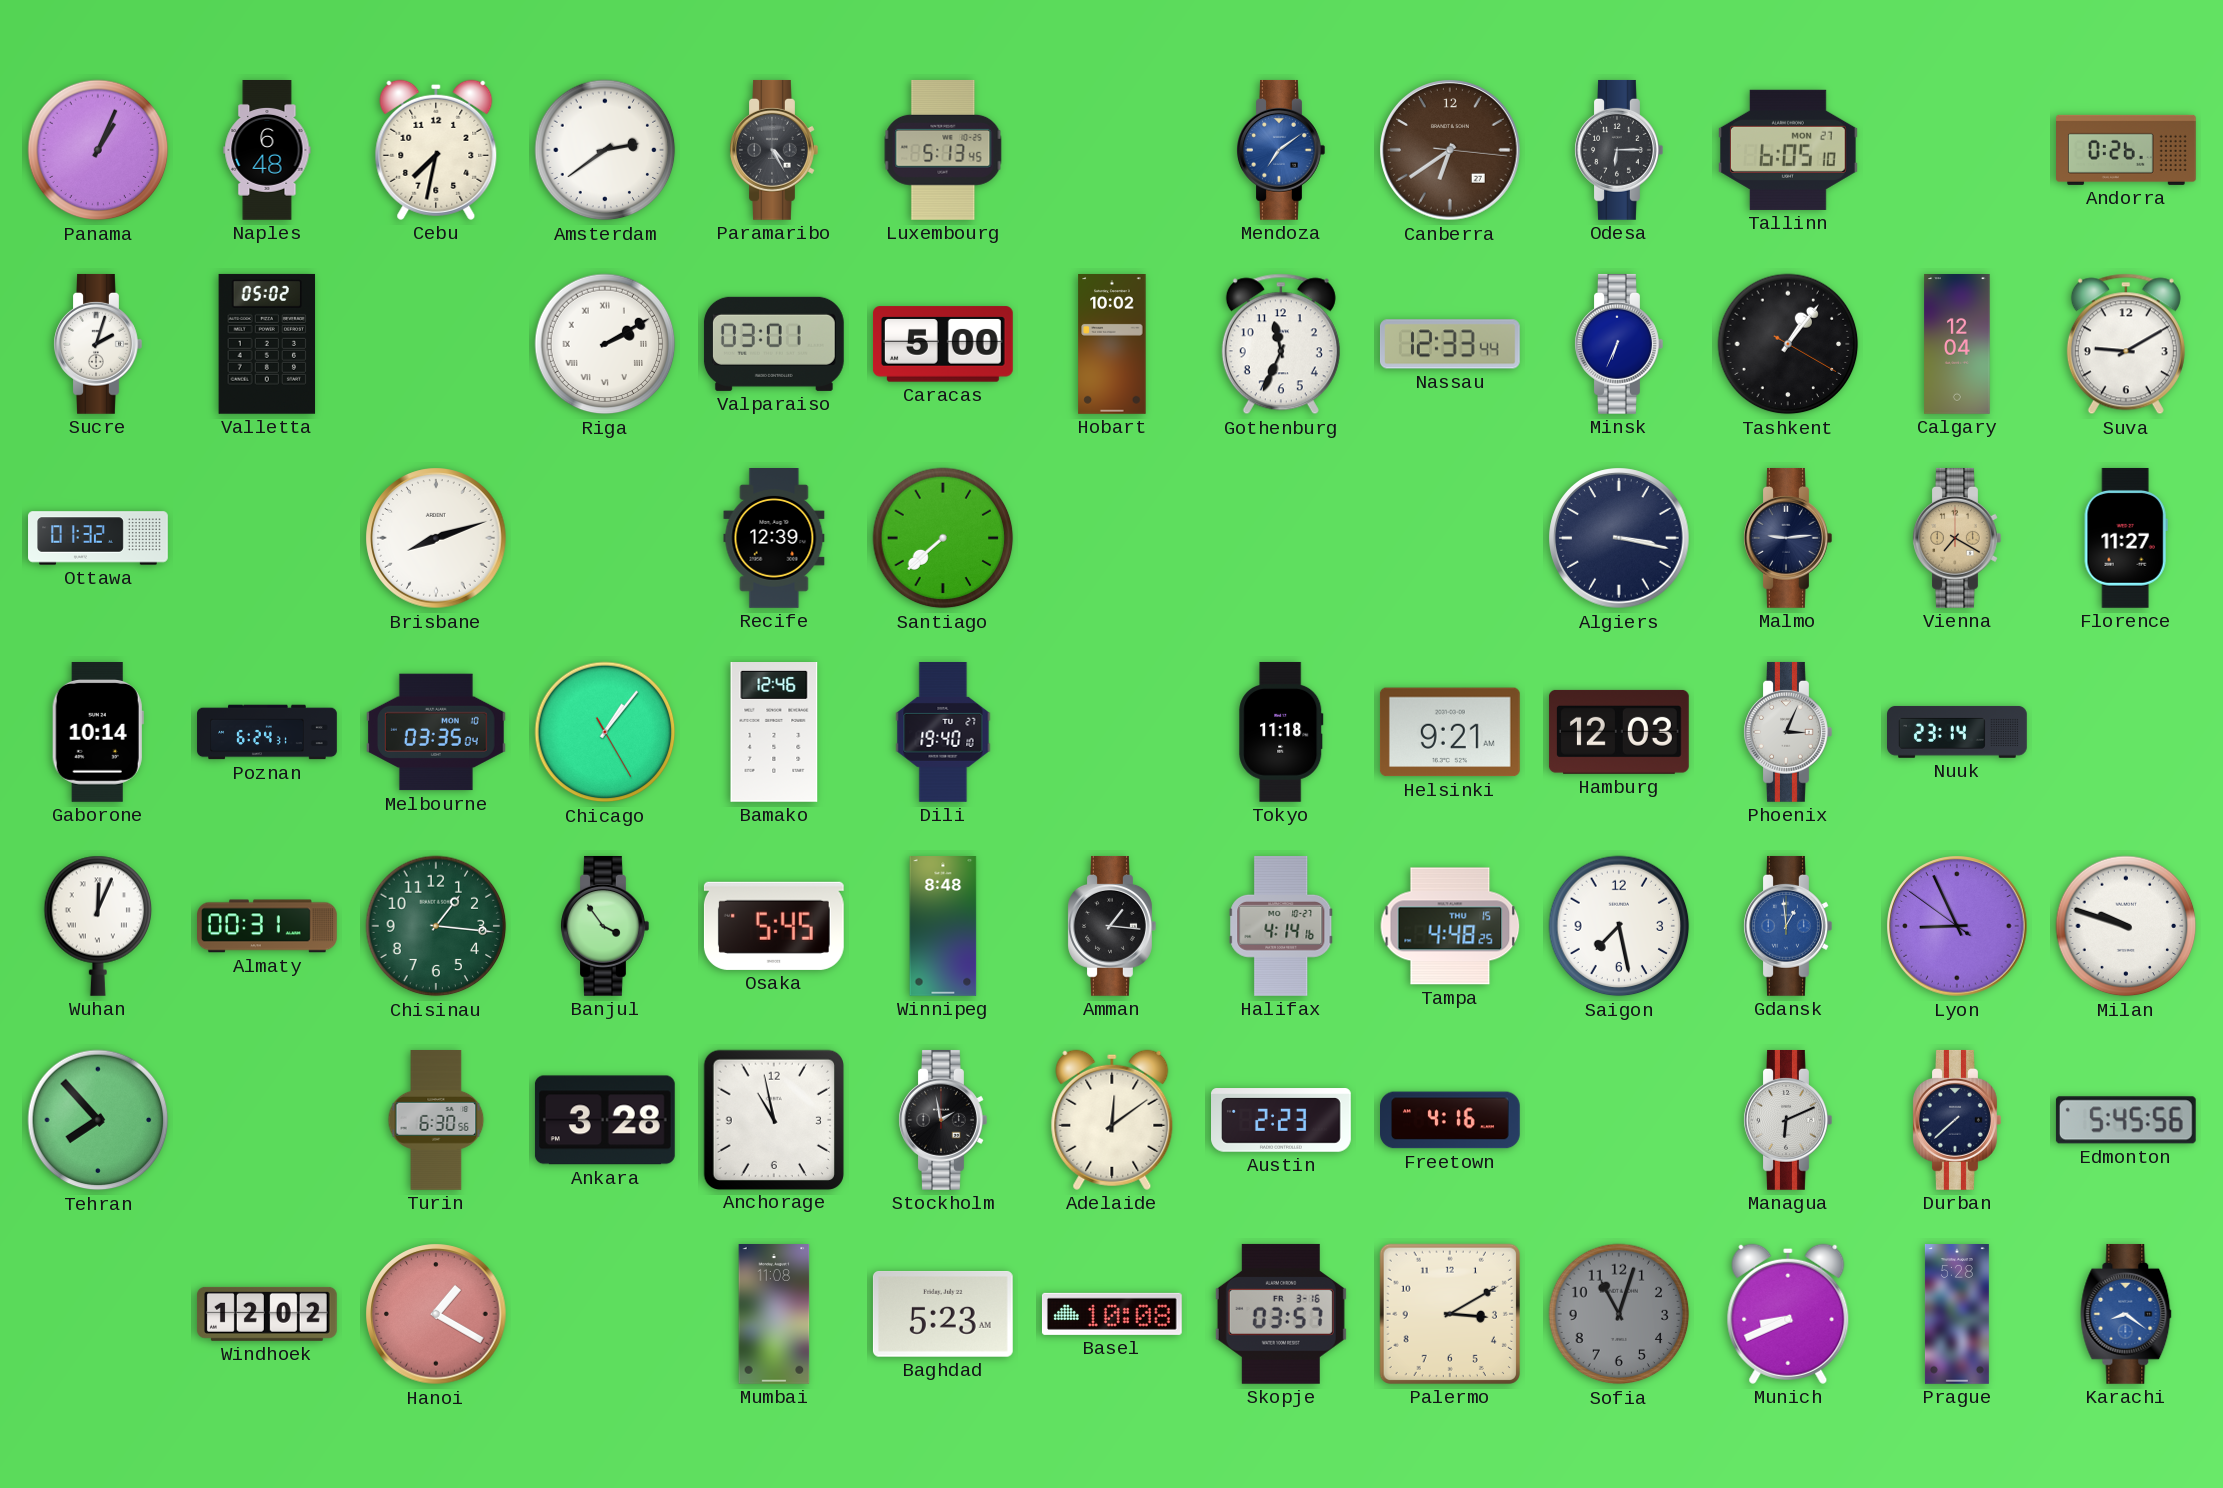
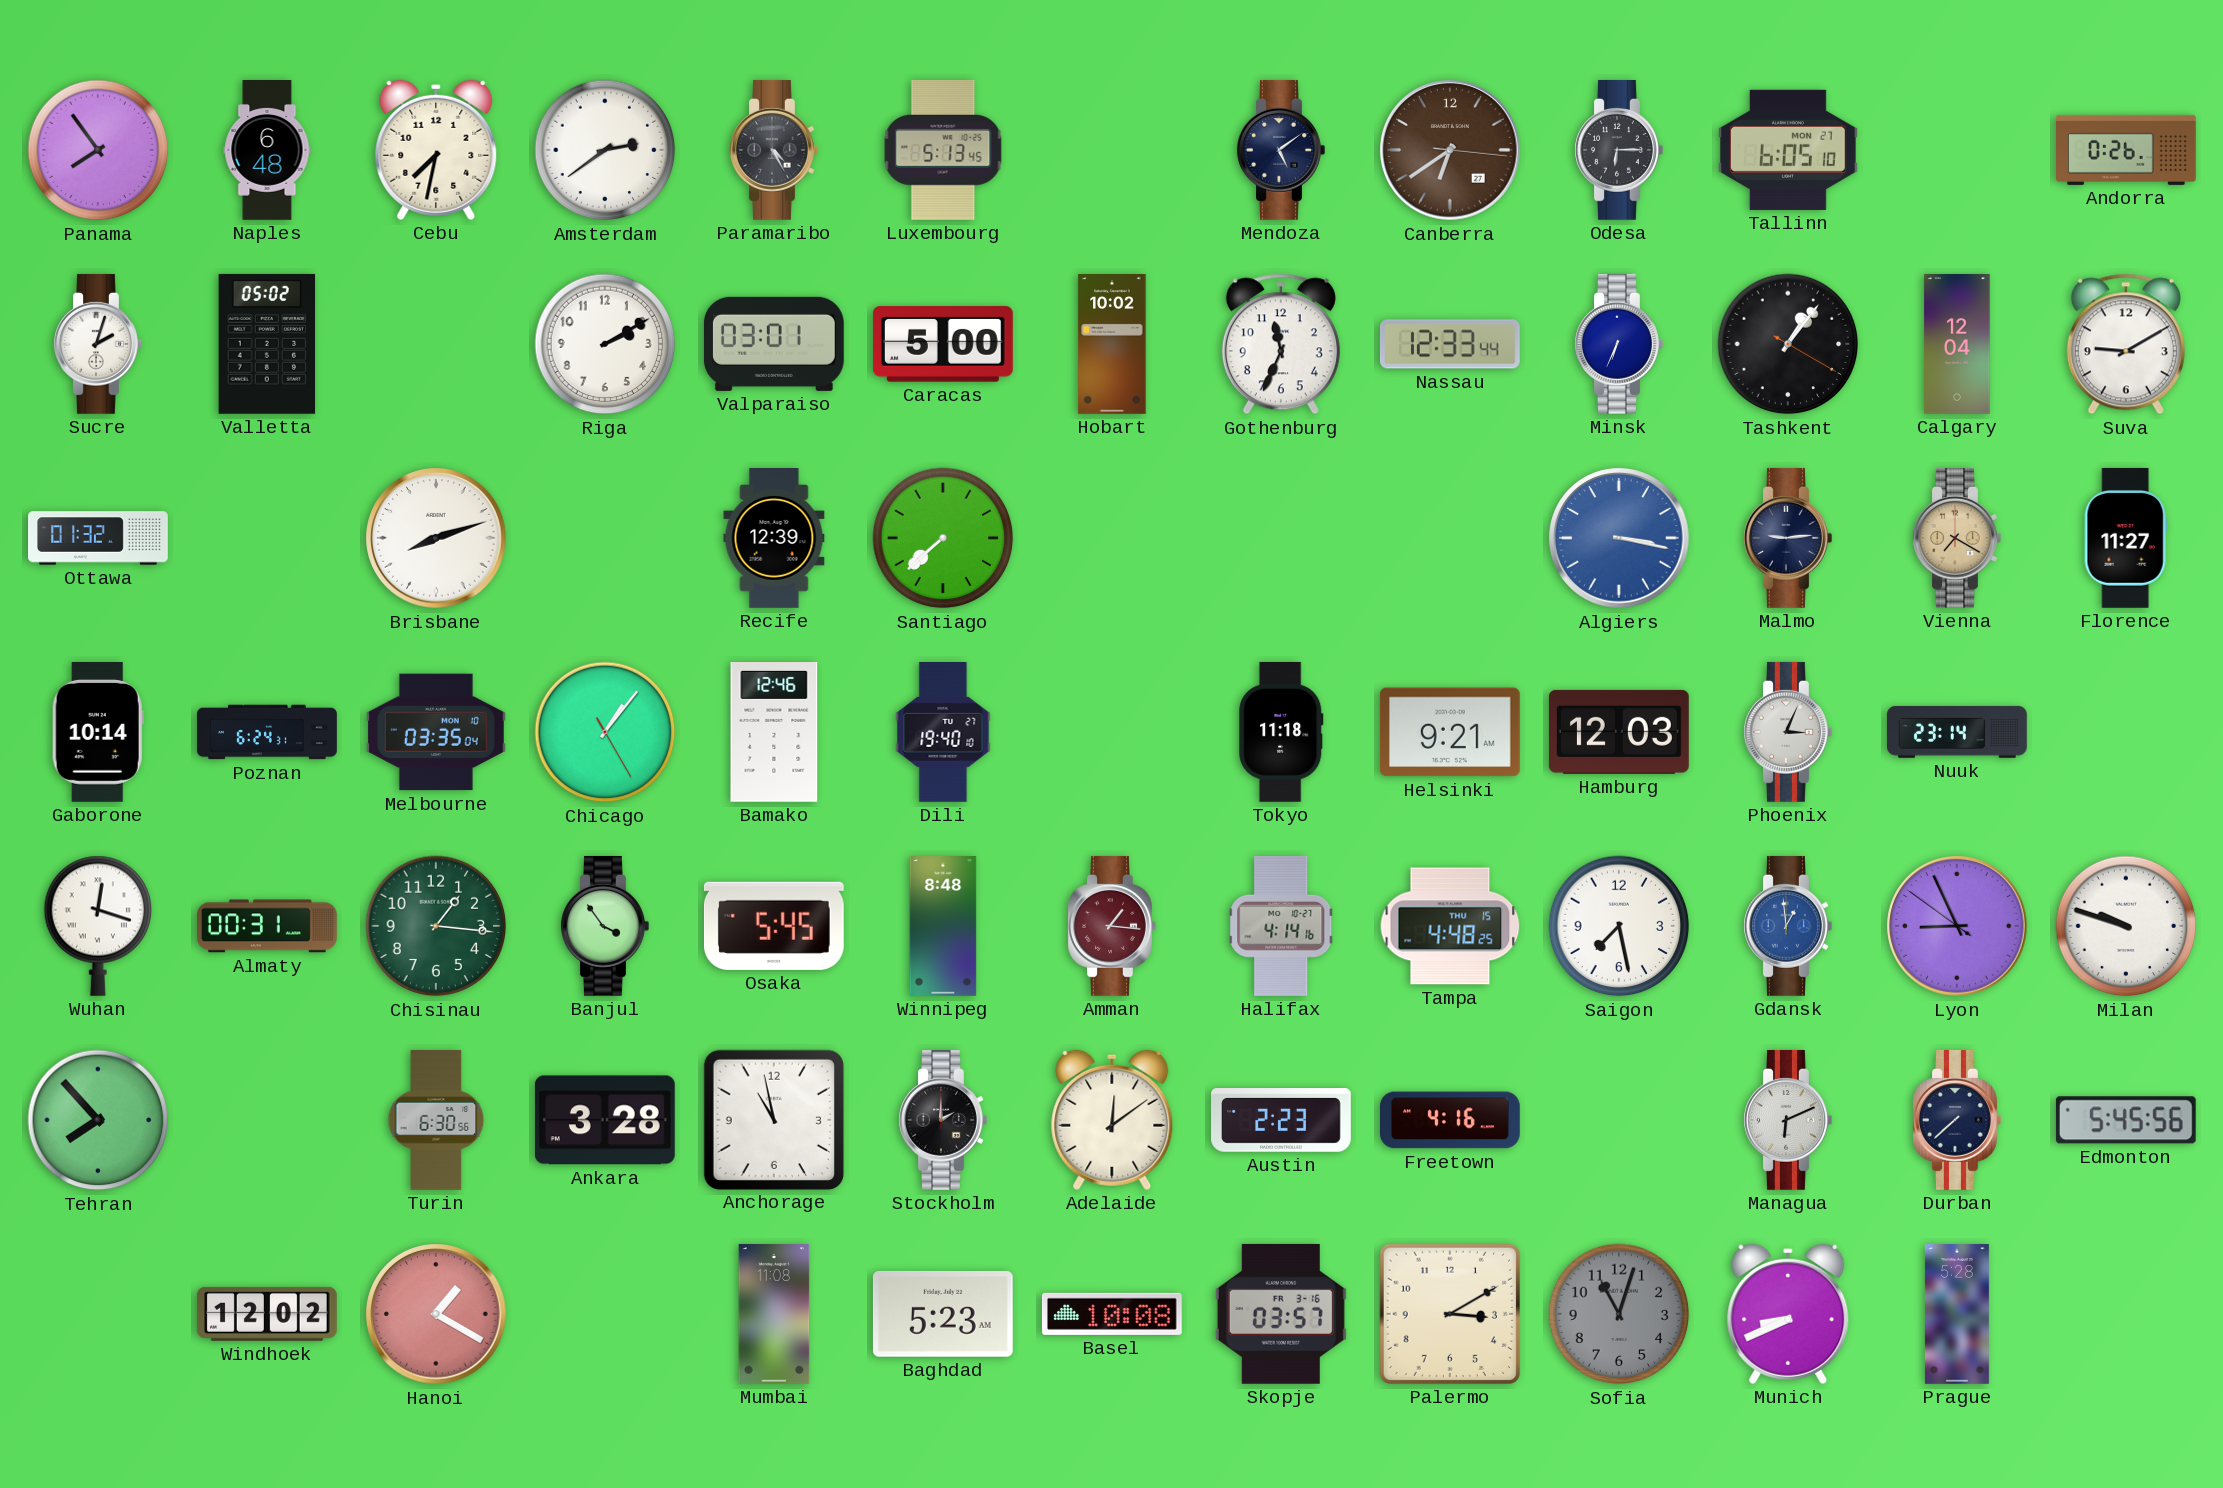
Panama: 1:04 -> 7:54 (98, 150)
Mendoza: 7:09 -> 5:09 (1281, 150)
Mendoza dial: blue -> navy (1281, 150)
Riga numerals: Roman -> Arabic (605, 344)
Algiers dial: navy -> blue (1619, 538)
Wuhan: 12:04 -> 12:18 (98, 926)
Amman dial: black -> burgundy (1112, 926)
Stockholm: 1:58 -> 2:00 (943, 1120)
Karachi: 8:21 -> none (2126, 1314)
